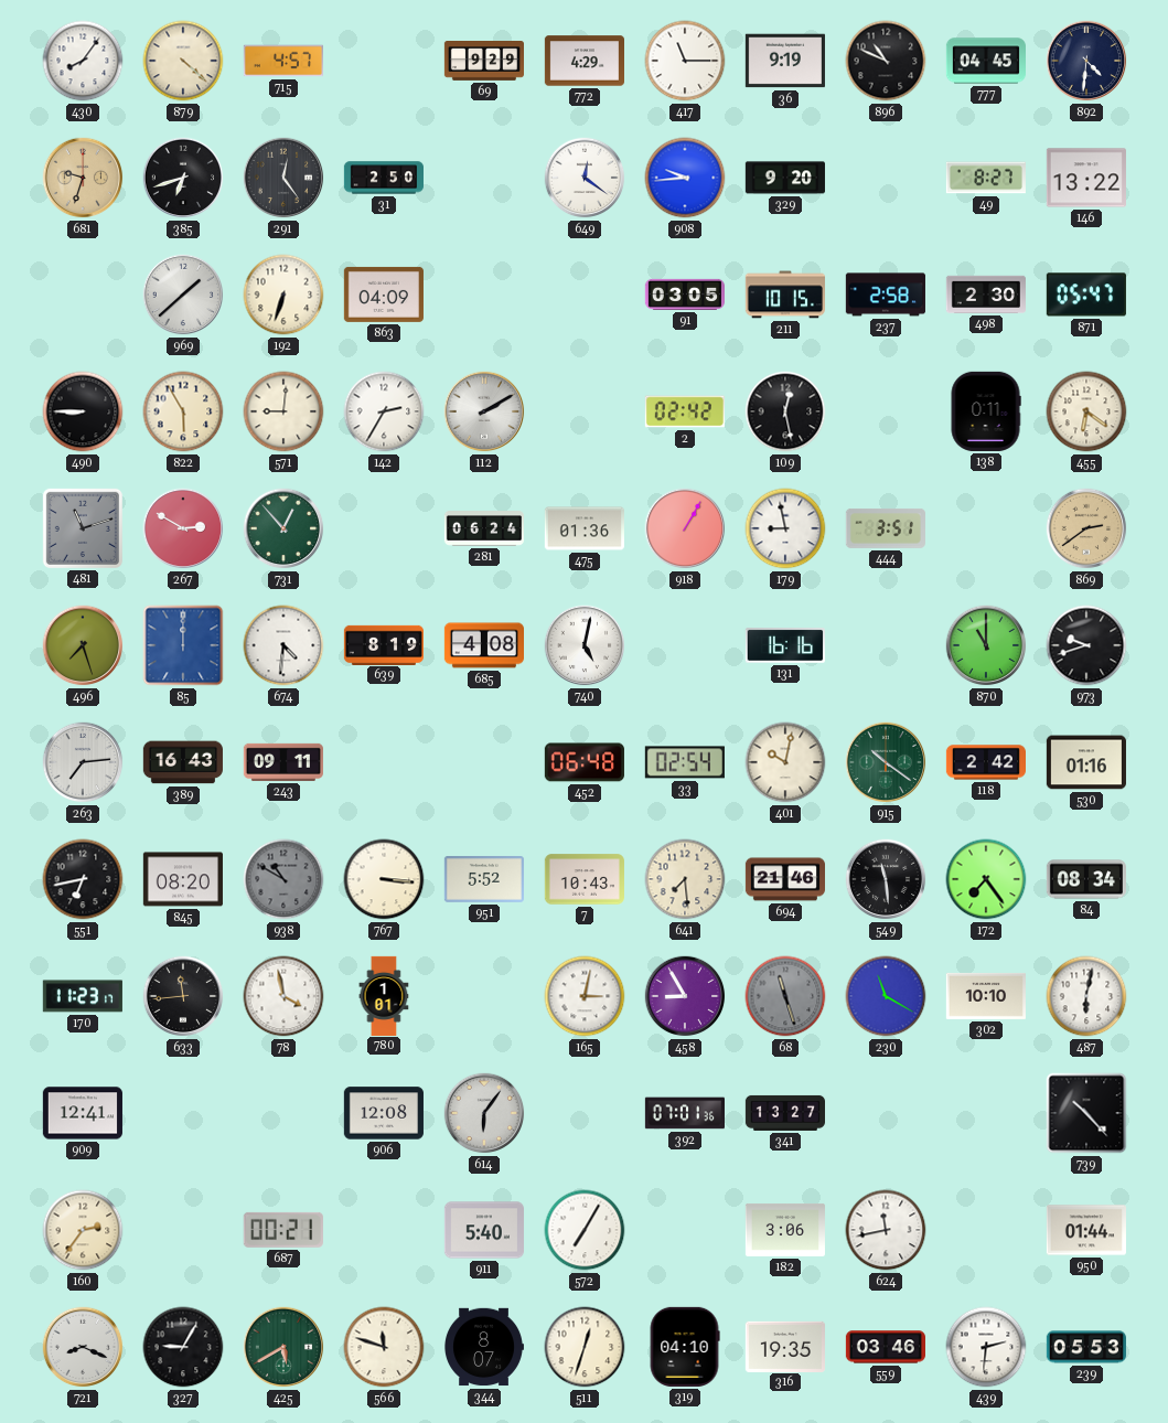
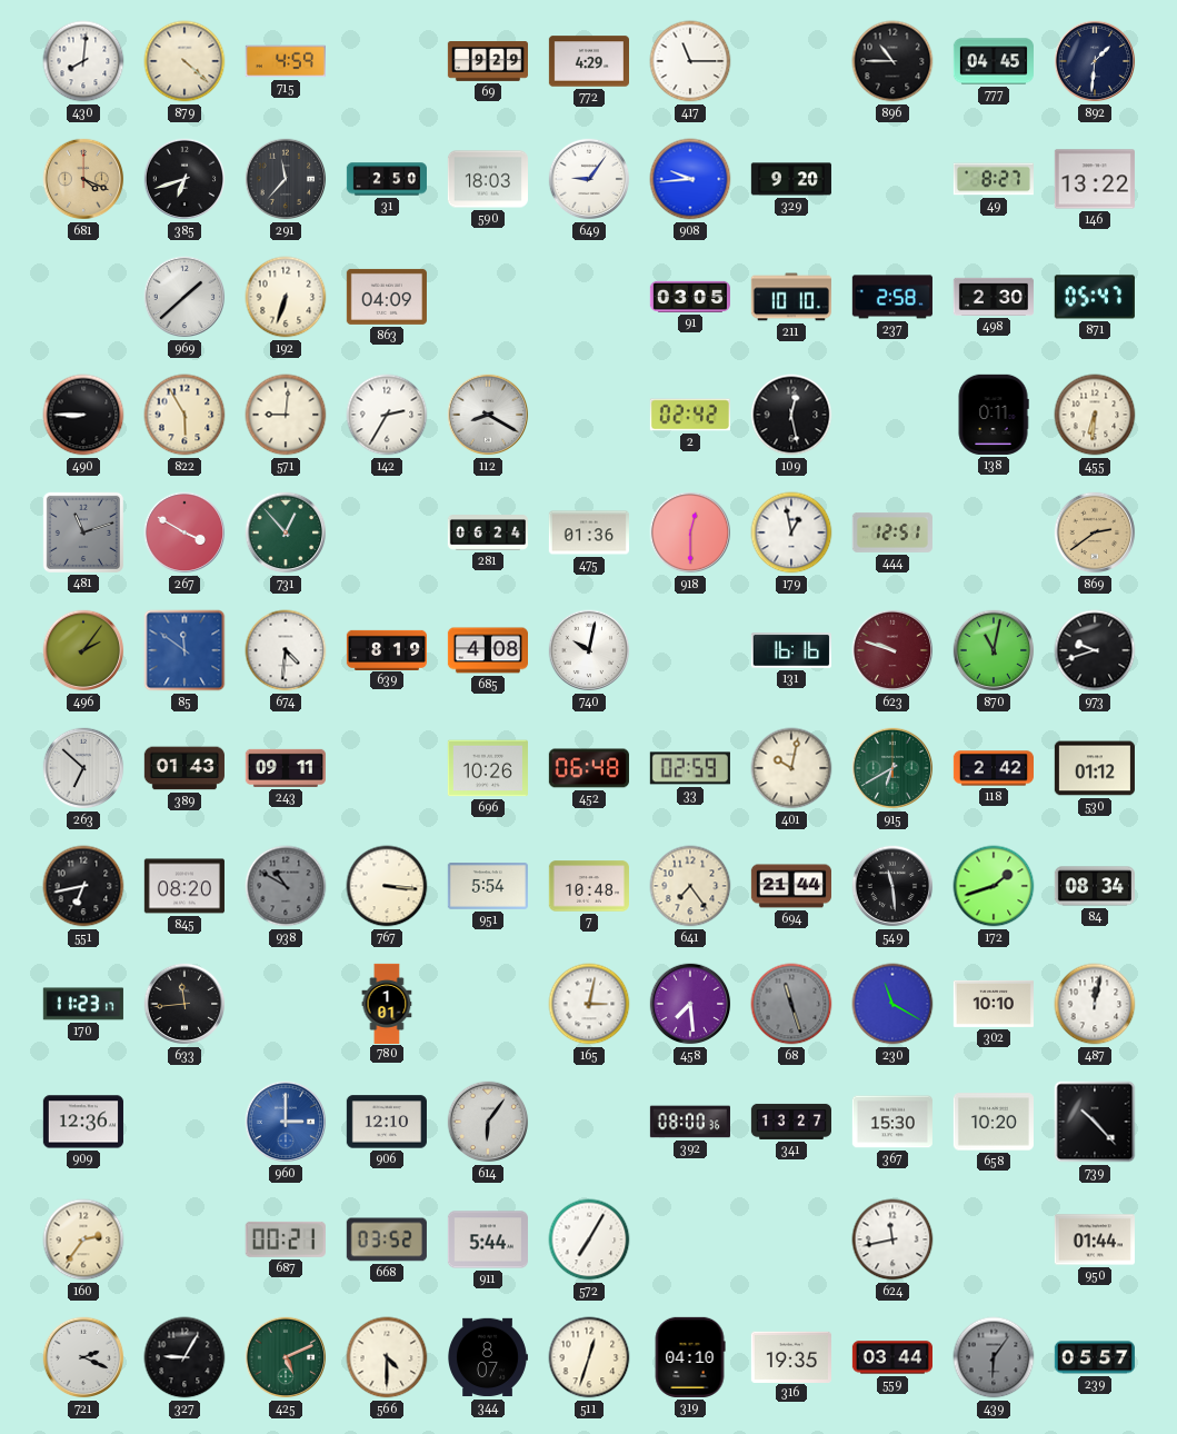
430: 8:06 -> 8:01 (83, 61)
715: 4:57 -> 4:59 (286, 61)
36: 9:19 -> none (785, 61)
896: 10:49 -> 10:45 (892, 61)
892: 4:31 -> 1:31 (1095, 61)
681: 9:33 -> 4:19 (83, 179)
291: 12:24 -> 11:37 (286, 179)
590: none -> 18:03 (487, 179)
649: 12:21 -> 9:06 (589, 179)
211: 10:15 -> 10:10 (791, 297)
112: 2:10 -> 8:20 (488, 415)
455: 6:21 -> 6:31 (1095, 415)
267: 2:50 -> 3:50 (184, 532)
918: 1:05 -> 12:30 (690, 532)
179: 8:58 -> 12:58 (791, 532)
444: 3:51 -> 12:51 (892, 532)
496: 7:27 -> 2:06 (83, 650)
85: 12:00 -> 11:51 (184, 650)
740: 5:02 -> 10:02 (589, 650)
623: none -> 9:48 (892, 650)
870: 11:00 -> 11:02 (994, 650)
263: 7:14 -> 6:52 (83, 768)
389: 16:43 -> 01:43 (184, 768)
696: none -> 10:26 (488, 768)
33: 02:54 -> 02:59 (690, 768)
915: 10:21 -> 6:40 (892, 768)
530: 01:16 -> 01:12 (1095, 768)
951: 5:52 -> 5:54 (488, 886)
7: 10:43 -> 10:48 (589, 886)
641: 7:29 -> 7:24 (690, 886)
694: 21:46 -> 21:44 (790, 886)
172: 7:24 -> 1:42 (994, 886)
78: 3:58 -> none (283, 996)
458: 8:55 -> 7:29 (690, 1004)
487: 6:02 -> 12:02 (1095, 1004)
909: 12:41 -> 12:36 (83, 1122)
960: none -> 3:00 (286, 1122)
906: 12:08 -> 12:10 (387, 1122)
392: 07:01 -> 08:00 (689, 1122)
367: none -> 15:30 (892, 1122)
658: none -> 10:20 (994, 1122)
668: none -> 03:52 (387, 1239)
911: 5:40 -> 5:44 (488, 1239)
182: 3:06 -> none (784, 1230)
721: 8:19 -> 2:19 (83, 1357)
425: 5:40 -> 5:11 (286, 1357)
566: 11:48 -> 4:30 (387, 1357)
559: 03:46 -> 03:44 (891, 1357)
439: 2:31 -> 6:06 (994, 1357)
439 dial: white -> grey (994, 1357)
239: 05:53 -> 05:57 (1095, 1357)
